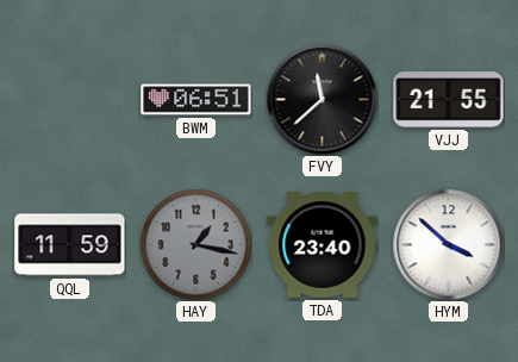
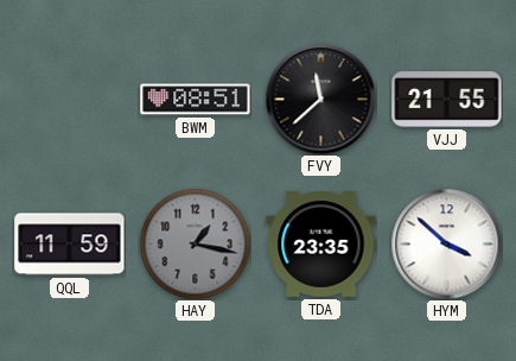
BWM: 06:51 -> 08:51 (196, 100)
TDA: 23:40 -> 23:35 (321, 245)
